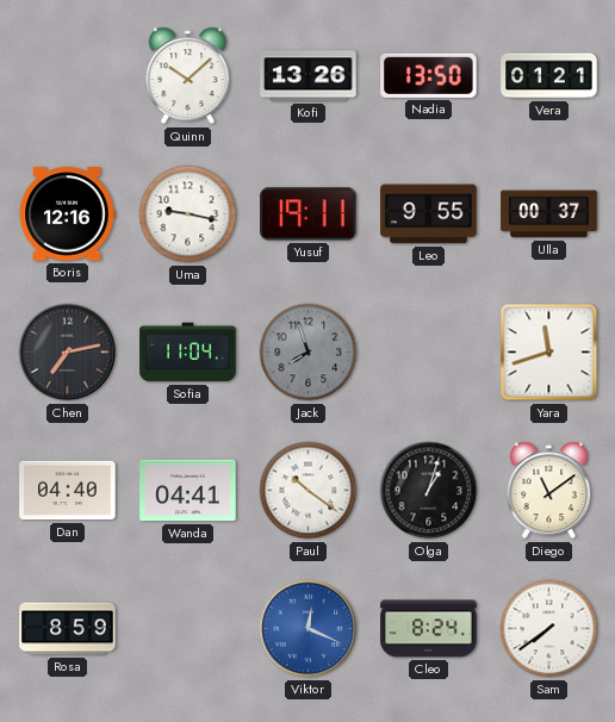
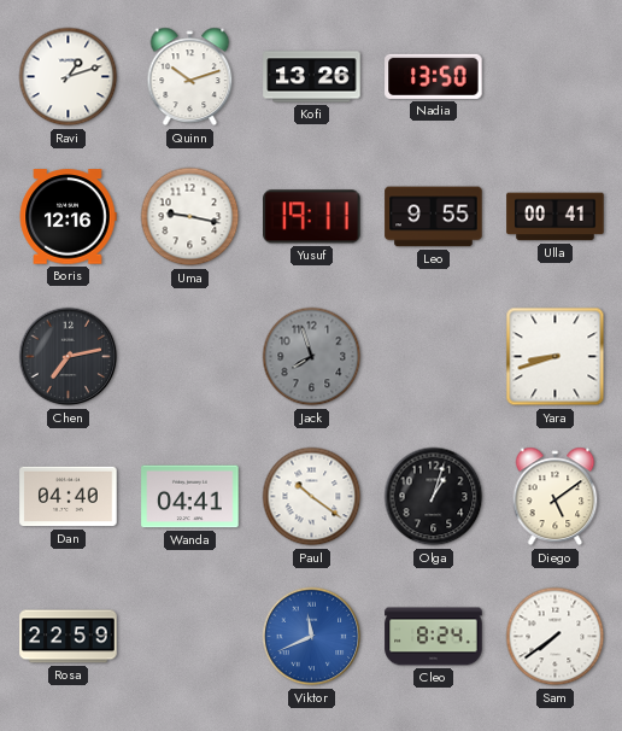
Ravi: none -> 1:12 (69, 77)
Quinn: 10:08 -> 10:12 (190, 77)
Vera: 01:21 -> none (549, 76)
Ulla: 00:37 -> 00:41 (556, 217)
Sofia: 11:04 -> none (188, 353)
Yara: 11:42 -> 8:42 (556, 357)
Diego: 11:09 -> 5:09 (556, 497)
Rosa: 8:59 -> 22:59 (69, 637)
Viktor: 12:19 -> 11:41 (312, 637)
